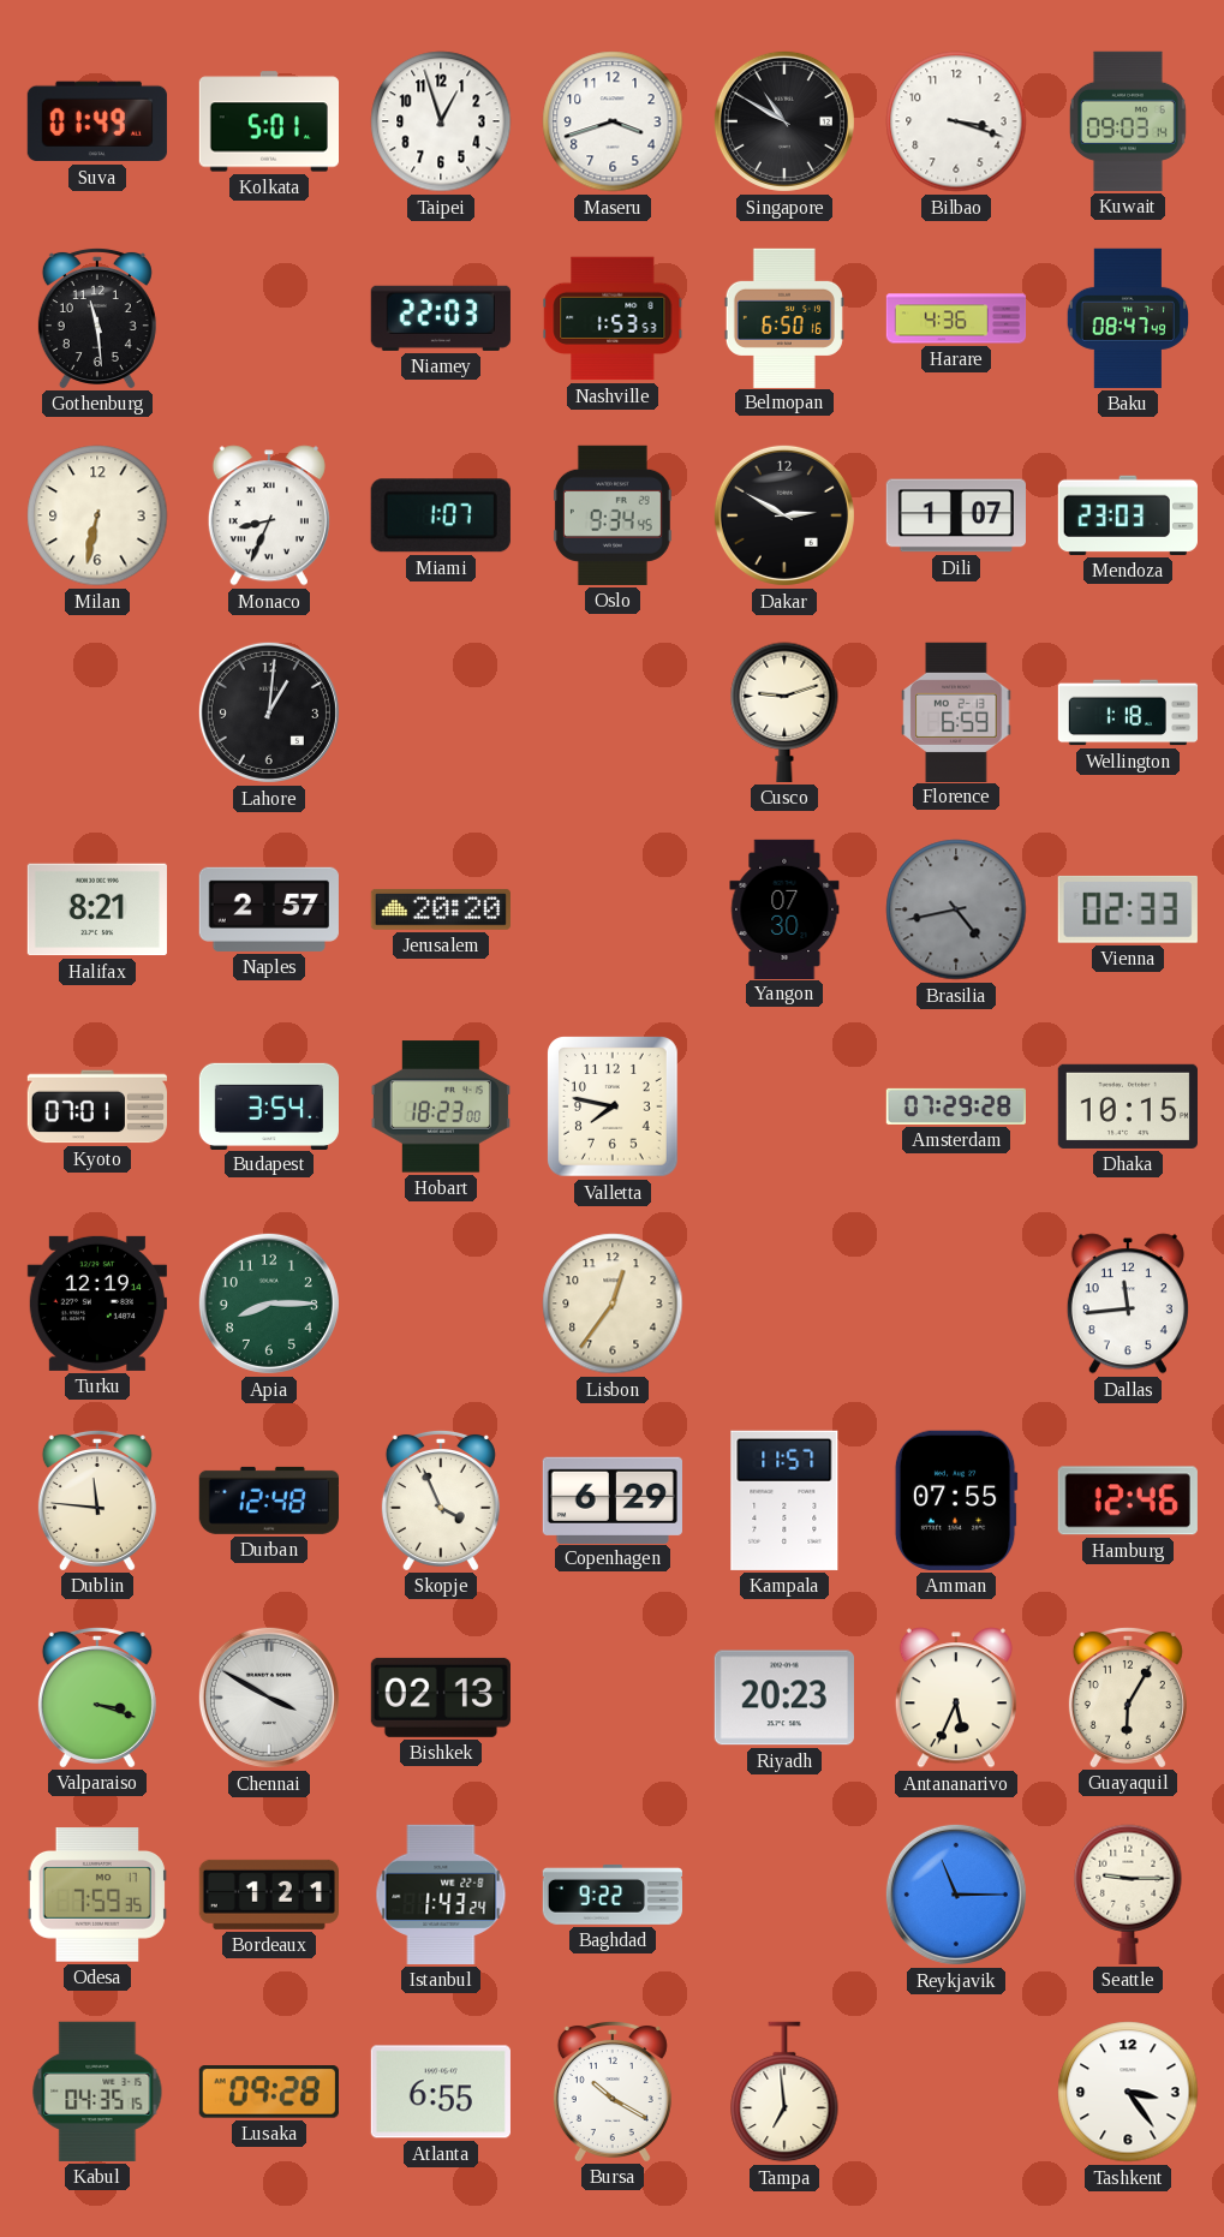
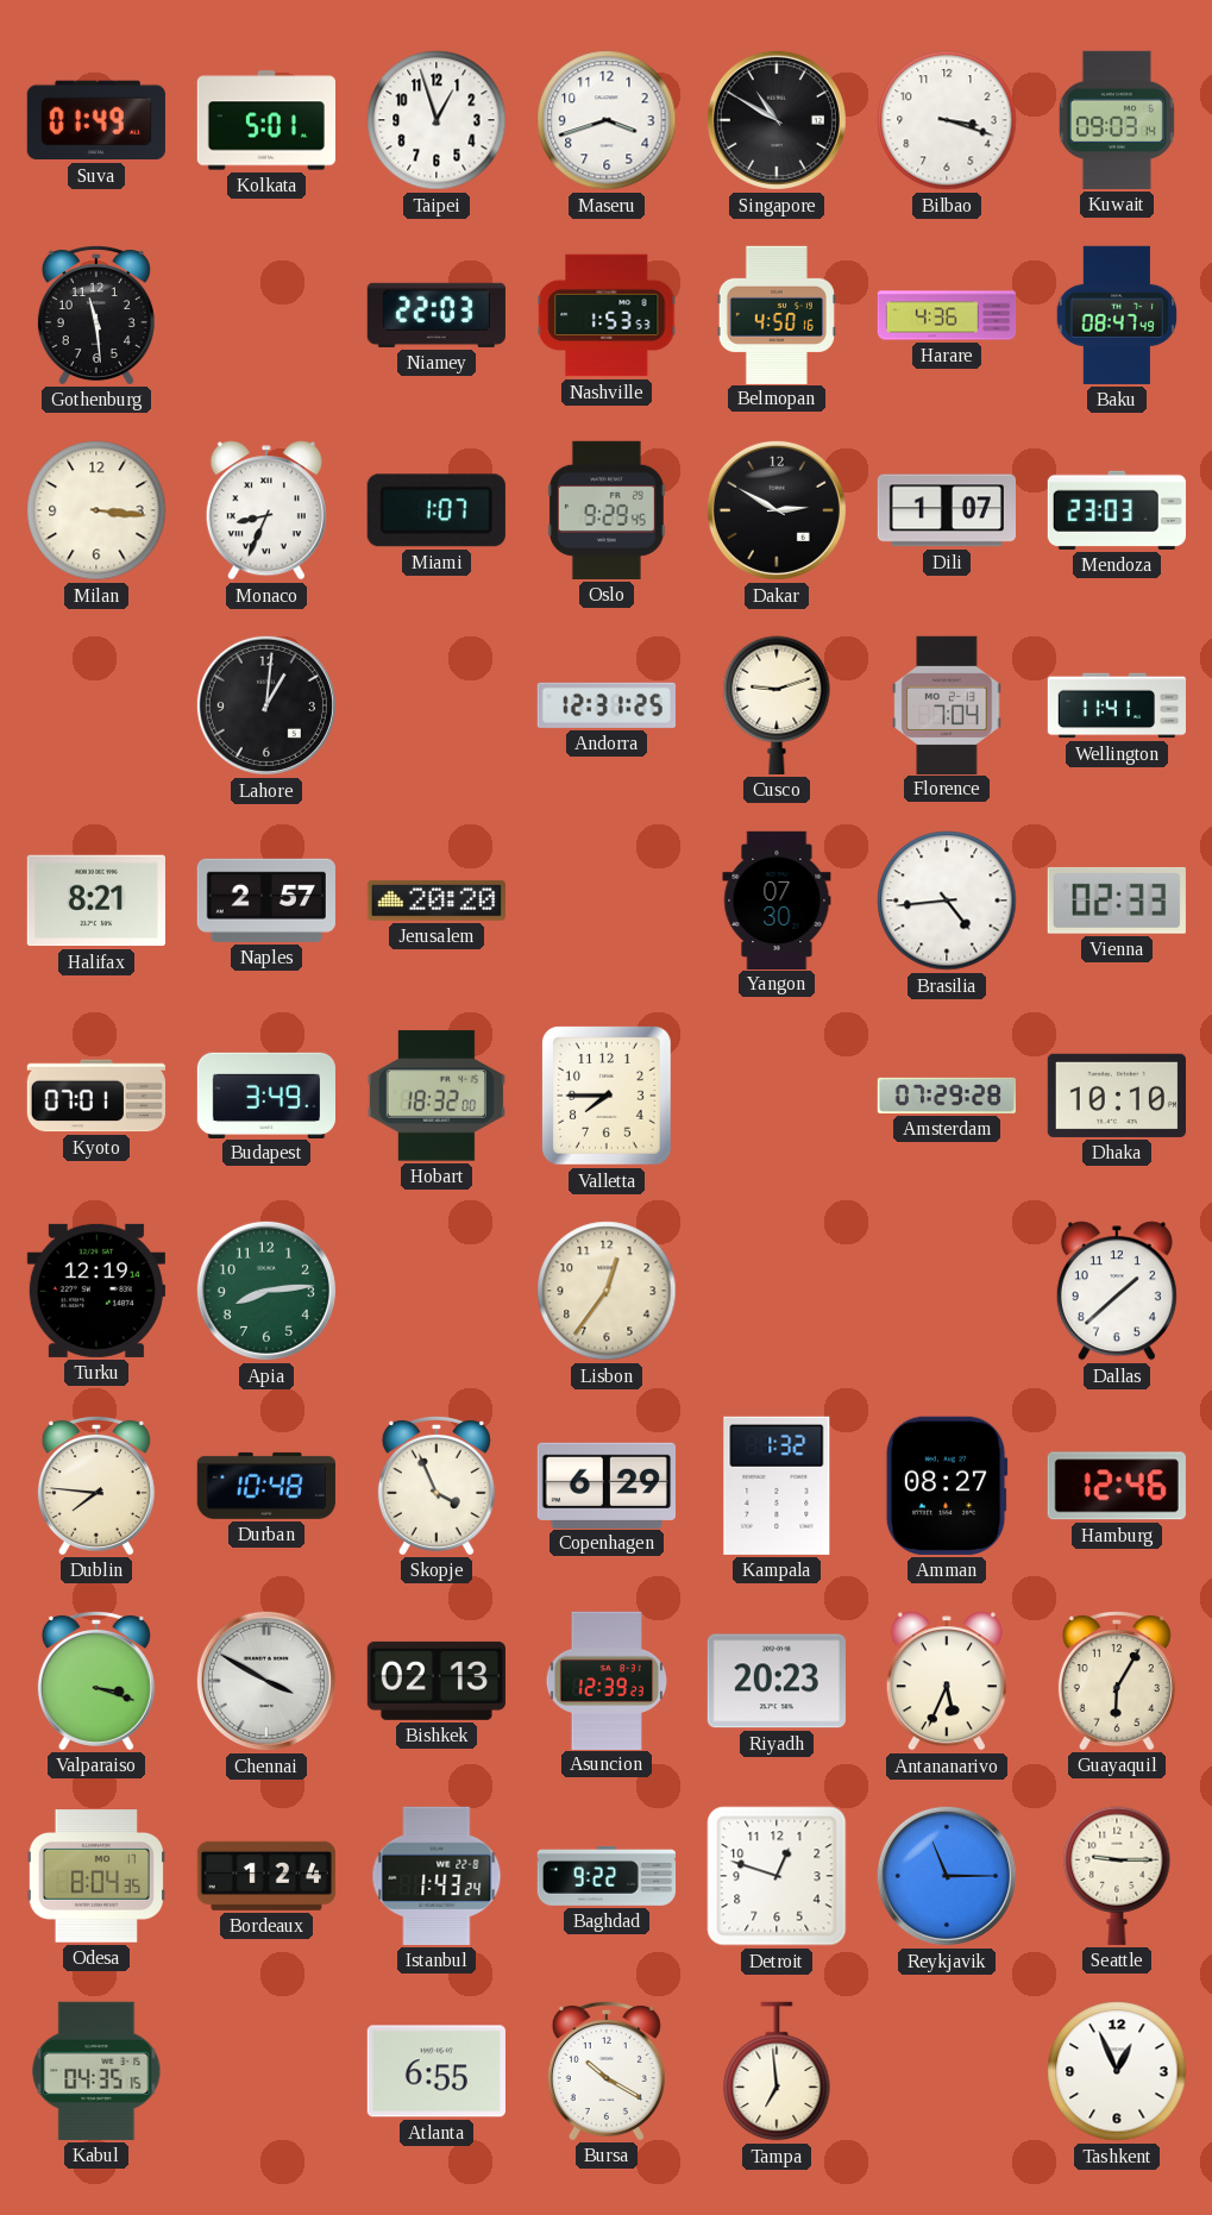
Belmopan: 6:50 -> 4:50 (777, 314)
Milan: 6:32 -> 3:16 (96, 510)
Oslo: 9:34 -> 9:29 (607, 510)
Andorra: none -> 12:31 (607, 705)
Florence: 6:59 -> 7:04 (947, 704)
Wellington: 1:18 -> 11:41 (1116, 705)
Brasilia: 4:43 -> 4:44 (947, 901)
Brasilia dial: grey -> white (947, 901)
Budapest: 3:54 -> 3:49 (265, 1094)
Hobart: 18:23 -> 18:32 (437, 1096)
Valletta: 7:47 -> 7:45 (608, 1097)
Dhaka: 10:15 -> 10:10 (1117, 1096)
Apia: 8:15 -> 8:14 (266, 1291)
Dallas: 11:44 -> 1:38 (1117, 1291)
Dublin: 11:46 -> 7:46 (96, 1485)
Durban: 12:48 -> 10:48 (266, 1486)
Kampala: 11:57 -> 1:32 (777, 1486)
Amman: 07:55 -> 08:27 (947, 1486)
Asuncion: none -> 12:39 (605, 1680)
Odesa: 7:59 -> 8:04 (96, 1876)
Bordeaux: 1:21 -> 1:24 (266, 1876)
Detroit: none -> 12:48 (777, 1876)
Lusaka: 09:28 -> none (269, 2092)
Tashkent: 3:24 -> 12:56 (1117, 2071)
